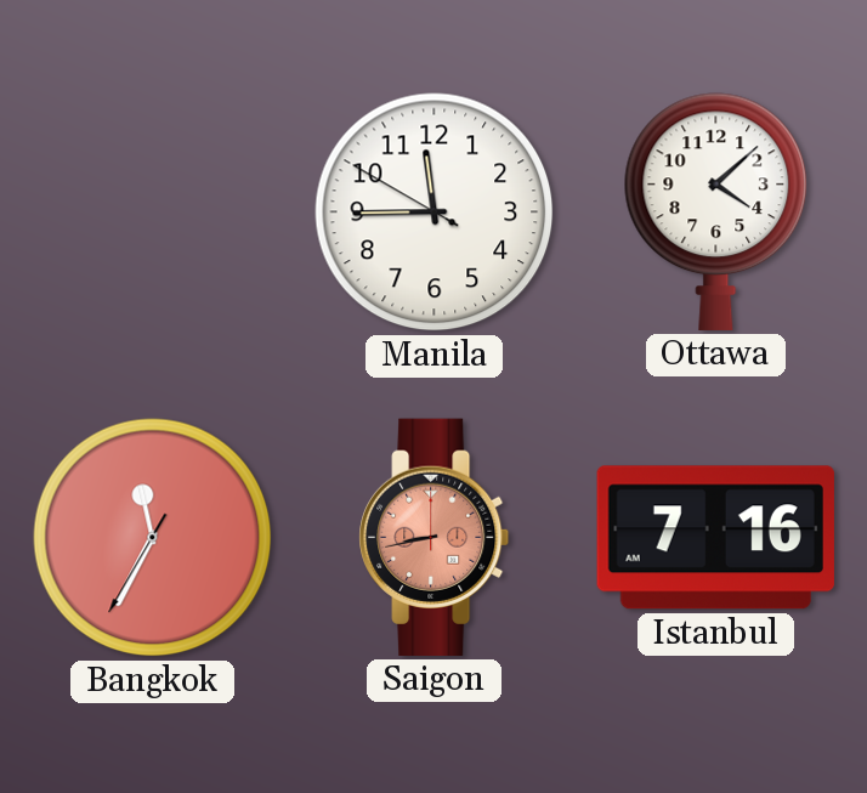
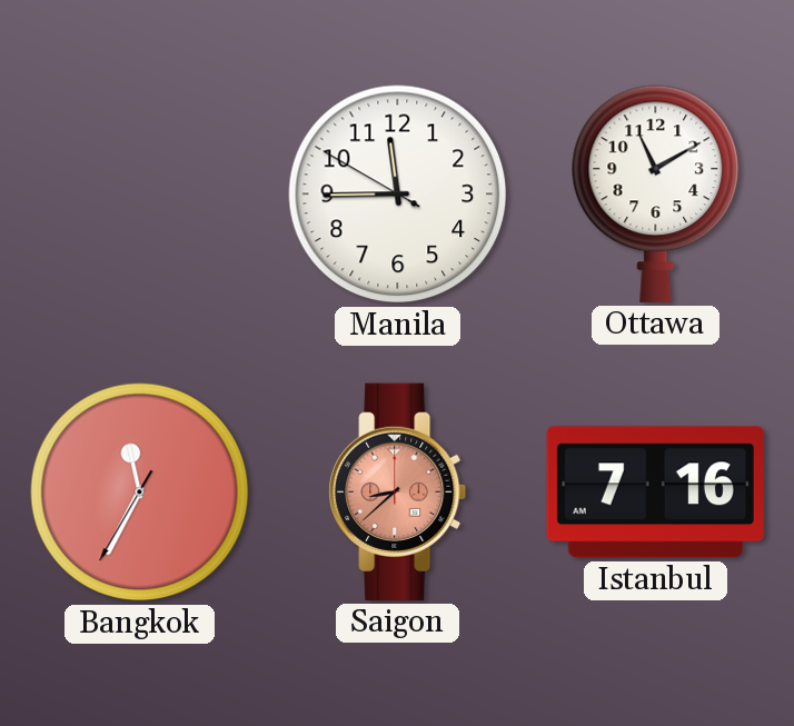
Ottawa: 4:08 -> 11:10 (656, 193)
Saigon: 8:43 -> 8:38 (398, 491)
